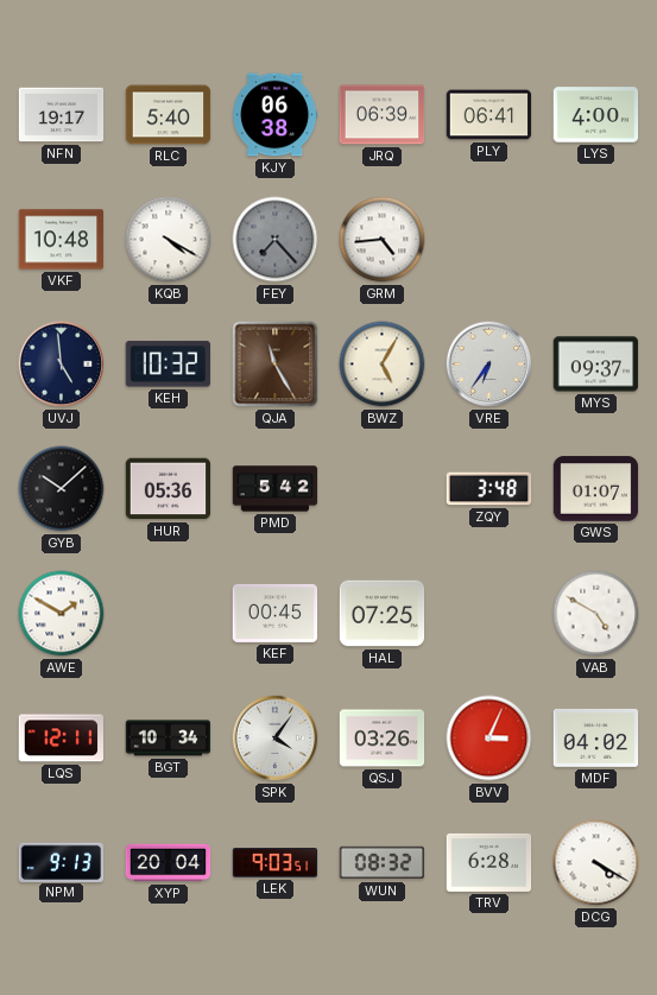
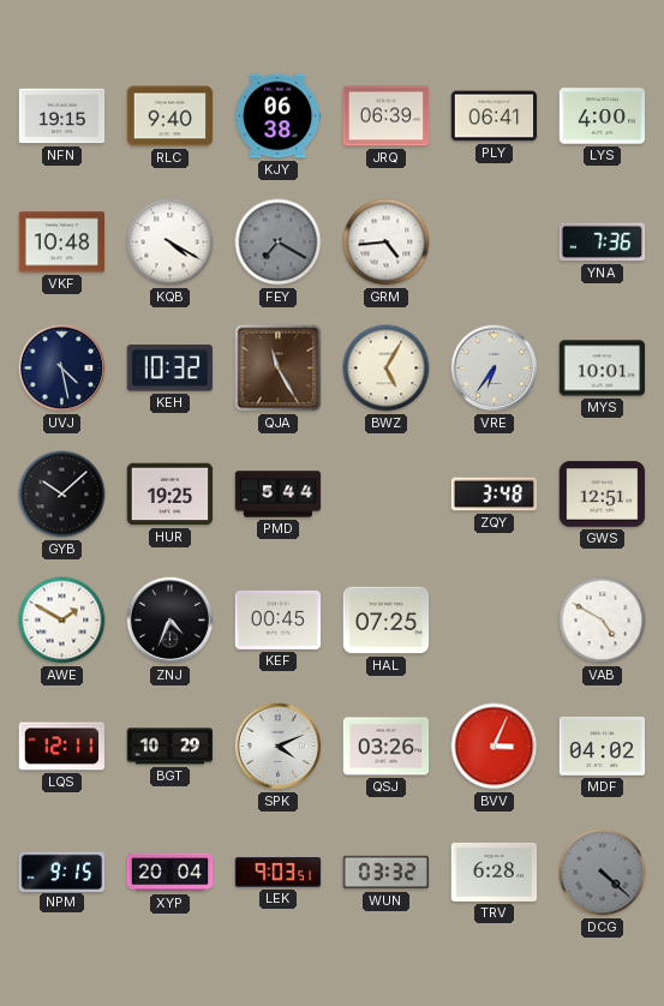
NFN: 19:17 -> 19:15 (62, 116)
RLC: 5:40 -> 9:40 (171, 116)
FEY: 7:23 -> 7:20 (279, 242)
YNA: none -> 7:36 (603, 242)
UVJ: 4:59 -> 4:28 (62, 369)
MYS: 09:37 -> 10:01 (603, 369)
HUR: 05:36 -> 19:25 (171, 495)
PMD: 5:42 -> 5:44 (279, 495)
GWS: 01:07 -> 12:51 (603, 495)
ZNJ: none -> 4:34 (171, 621)
BGT: 10:34 -> 10:29 (171, 747)
SPK: 4:06 -> 4:11 (279, 747)
NPM: 9:13 -> 9:15 (62, 872)
WUN: 08:32 -> 03:32 (387, 873)
DCG: 4:20 -> 4:22 (603, 873)
DCG dial: white -> grey (603, 873)
